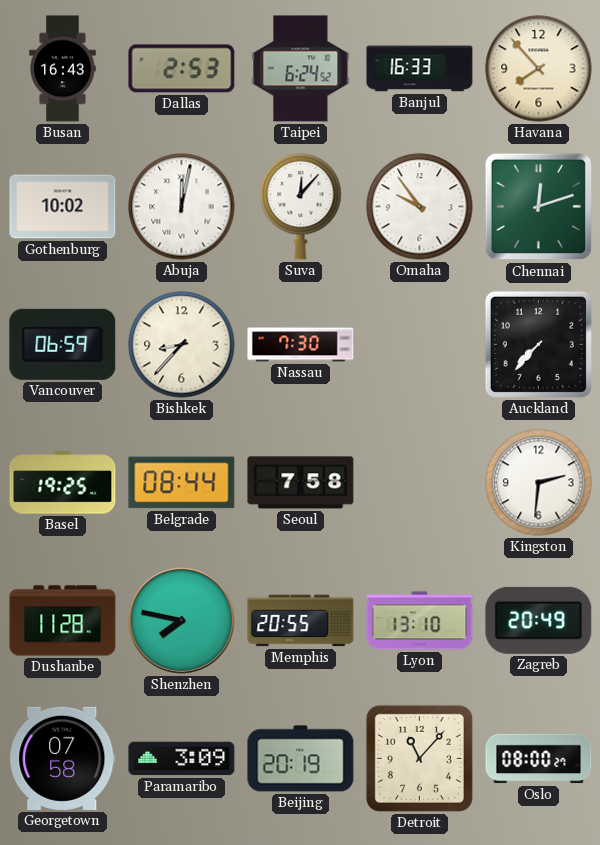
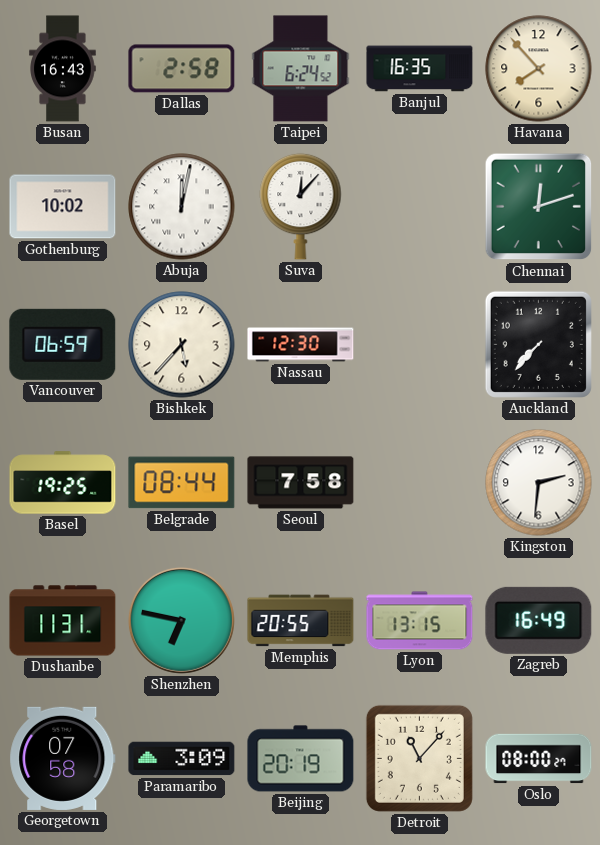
Dallas: 2:53 -> 2:58 (182, 69)
Banjul: 16:33 -> 16:35 (420, 69)
Omaha: 9:54 -> none (420, 207)
Bishkek: 8:37 -> 5:37 (182, 345)
Nassau: 7:30 -> 12:30 (301, 345)
Dushanbe: 11:28 -> 11:31 (63, 621)
Shenzhen: 7:47 -> 6:47 (181, 620)
Lyon: 13:10 -> 13:15 (420, 621)
Zagreb: 20:49 -> 16:49 (539, 620)
